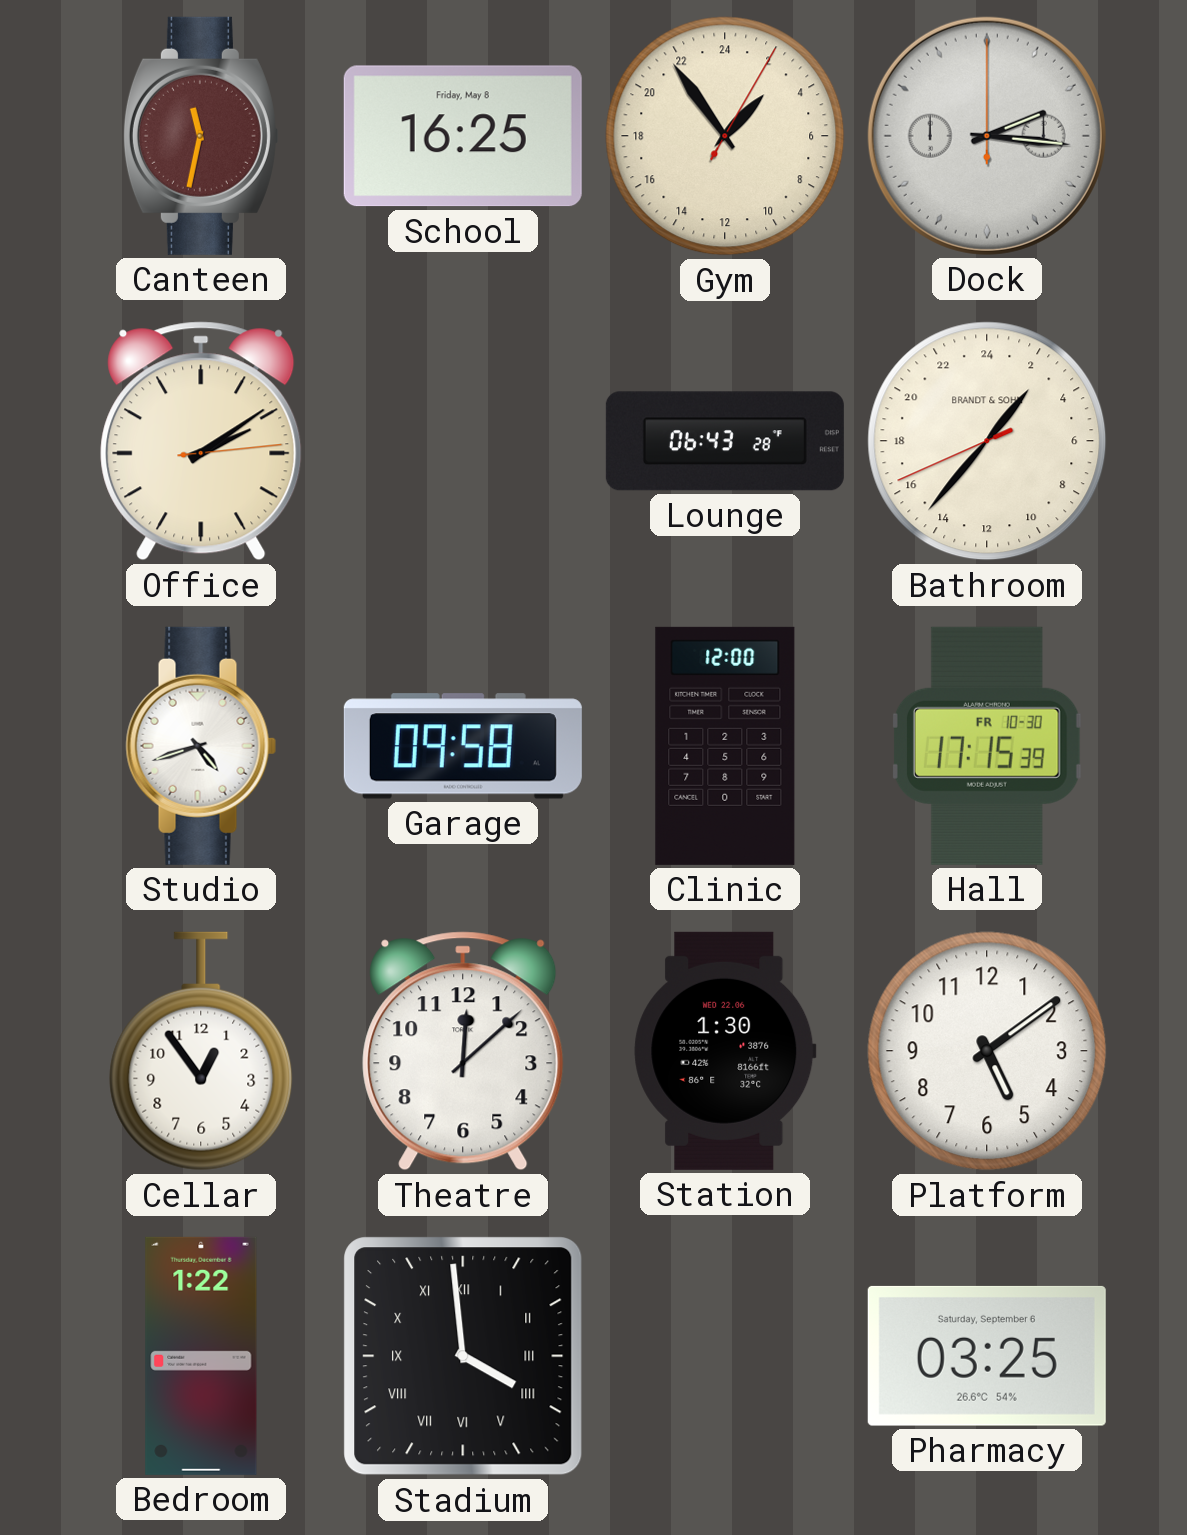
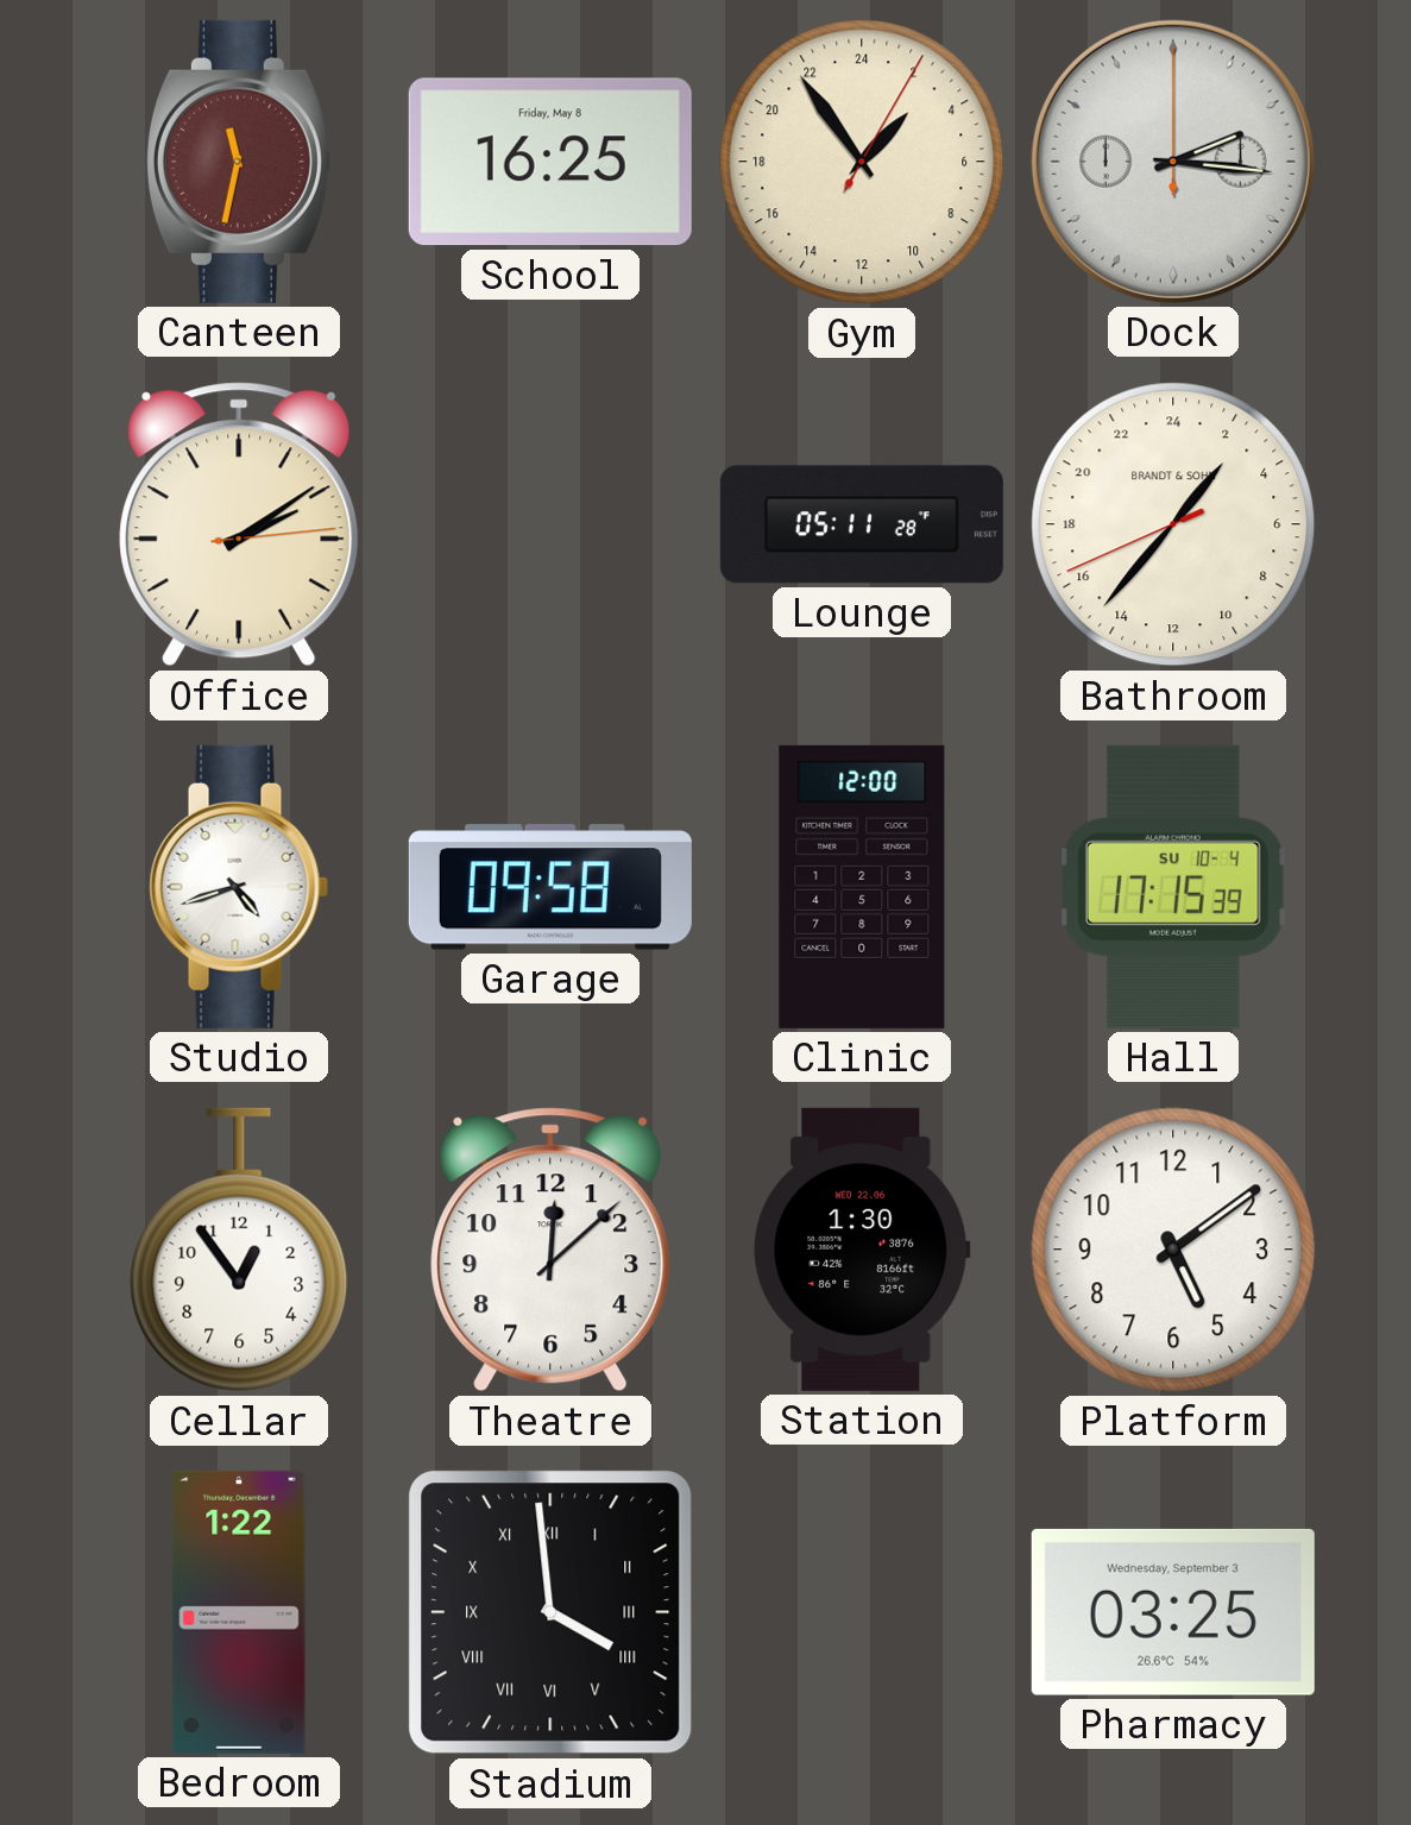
Lounge: 06:43 -> 05:11 (862, 524)
Hall date: FR 10-30 -> SU 10-4 (1173, 887)
Pharmacy date: Saturday, September 6 -> Wednesday, September 3 (1173, 1612)
